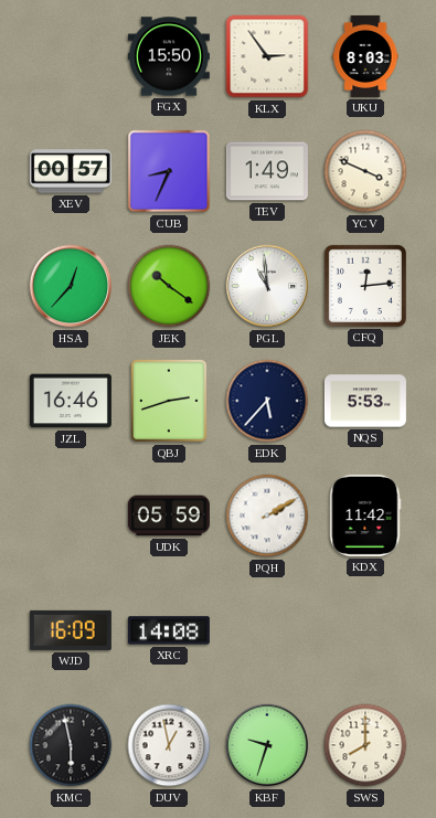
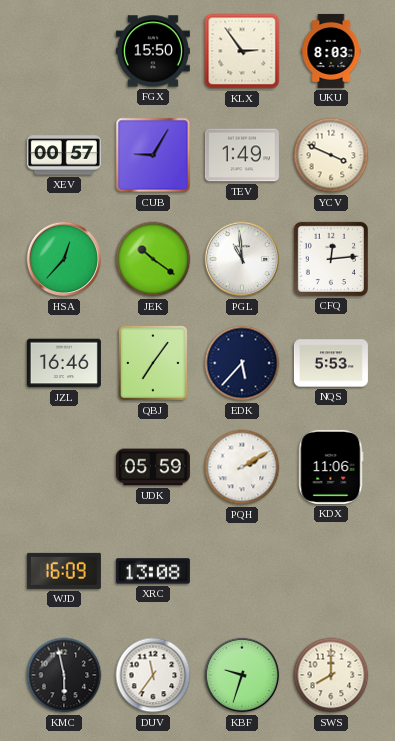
CUB: 8:34 -> 9:05 (153, 155)
QBJ: 2:42 -> 7:06 (154, 364)
KDX: 11:42 -> 11:06 (331, 467)
XRC: 14:08 -> 13:08 (153, 571)
DUV: 12:58 -> 11:36 (153, 675)
